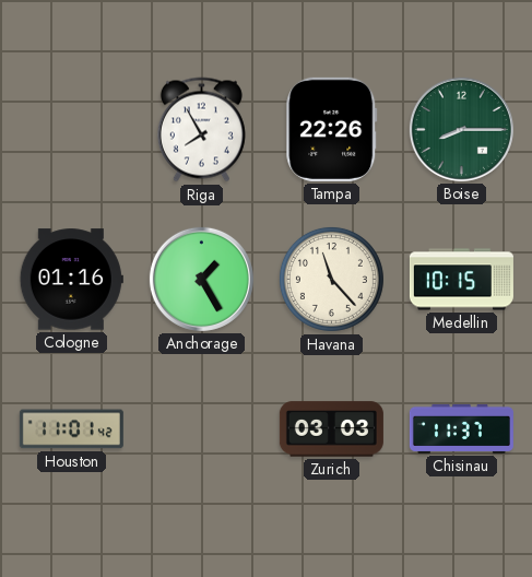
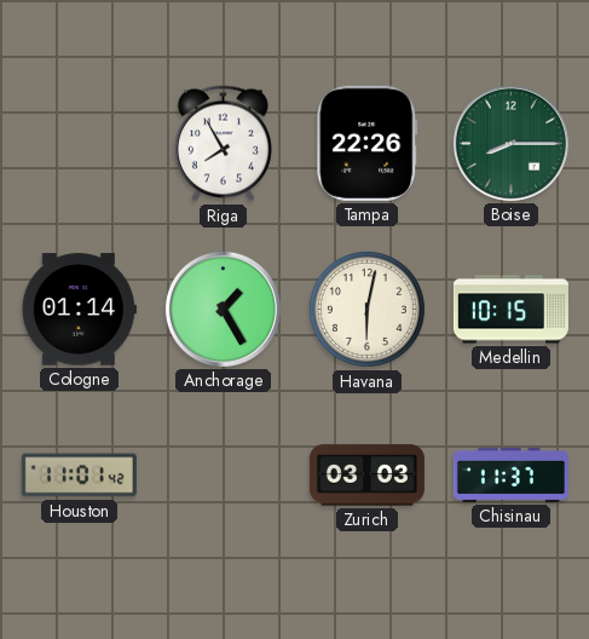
Cologne: 01:16 -> 01:14 (79, 310)
Havana: 11:23 -> 6:02 (366, 309)
